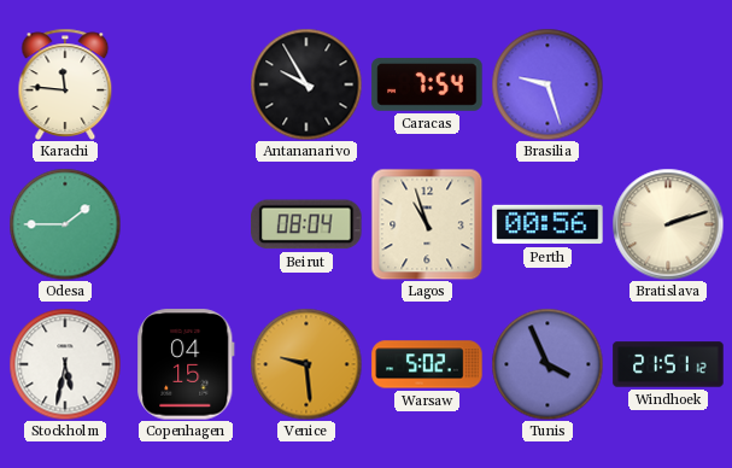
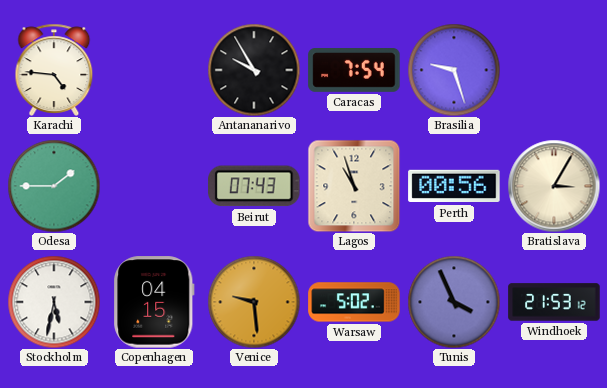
Karachi: 11:46 -> 4:46 (54, 70)
Beirut: 08:04 -> 07:43 (254, 186)
Bratislava: 2:12 -> 3:05 (554, 186)
Windhoek: 21:51 -> 21:53 (554, 302)
